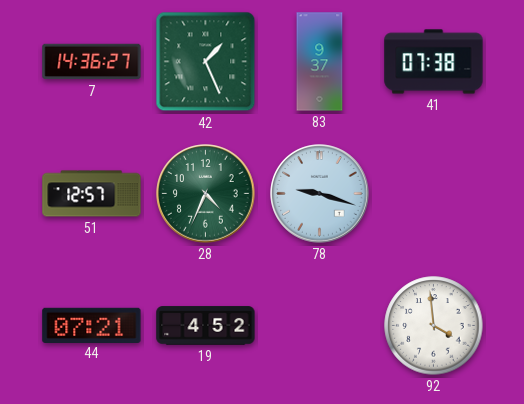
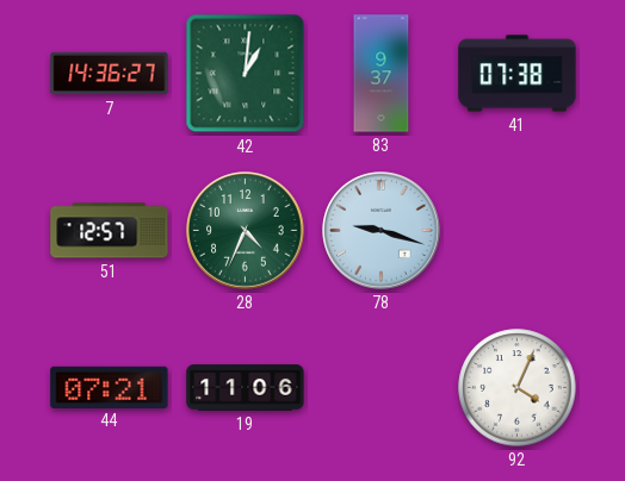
42: 1:26 -> 1:01 (246, 74)
19: 4:52 -> 11:06 (246, 388)
92: 3:59 -> 4:04 (518, 388)
